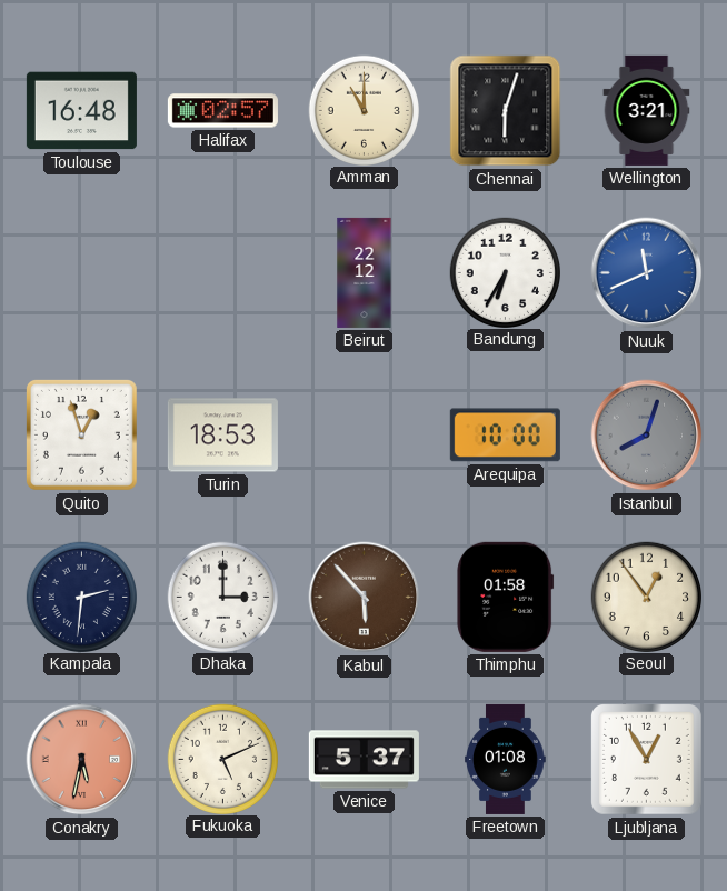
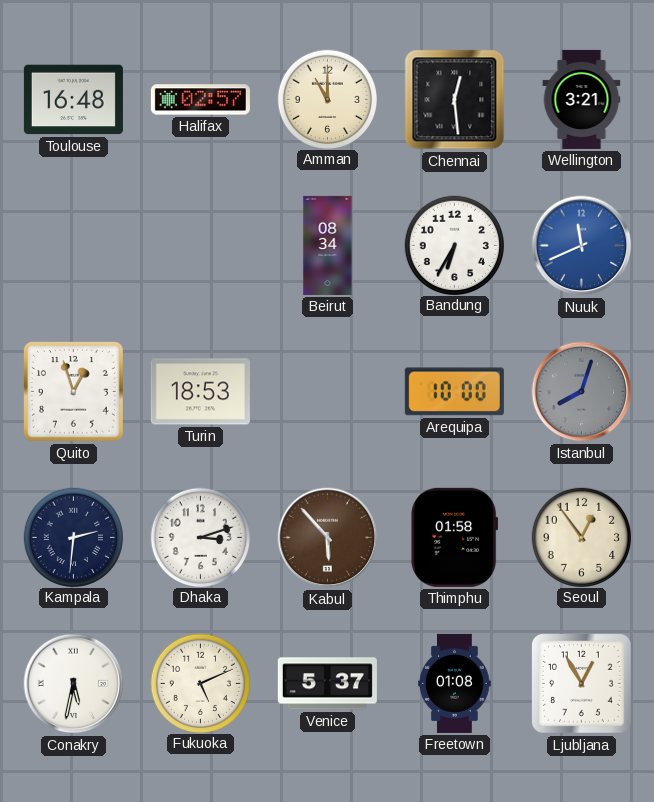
Chennai: 6:03 -> 12:29 (455, 100)
Beirut: 22:12 -> 08:34 (328, 245)
Dhaka: 3:00 -> 3:12 (200, 537)
Conakry dial: salmon -> white (74, 684)
